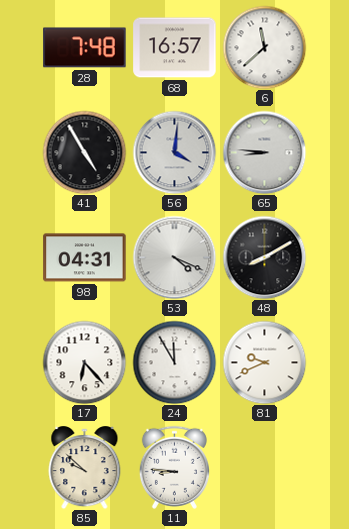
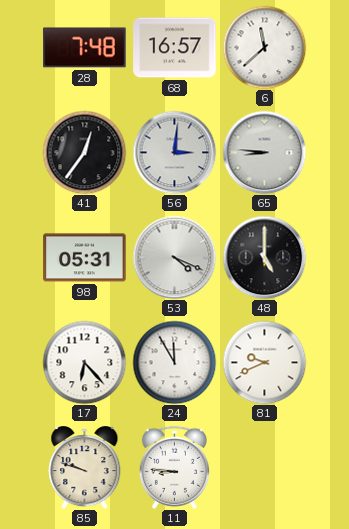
41: 4:55 -> 12:36 (84, 152)
56: 4:01 -> 3:01 (174, 152)
98: 04:31 -> 05:31 (85, 258)
48: 8:10 -> 5:00 (264, 257)
85: 9:52 -> 9:48 (85, 468)
